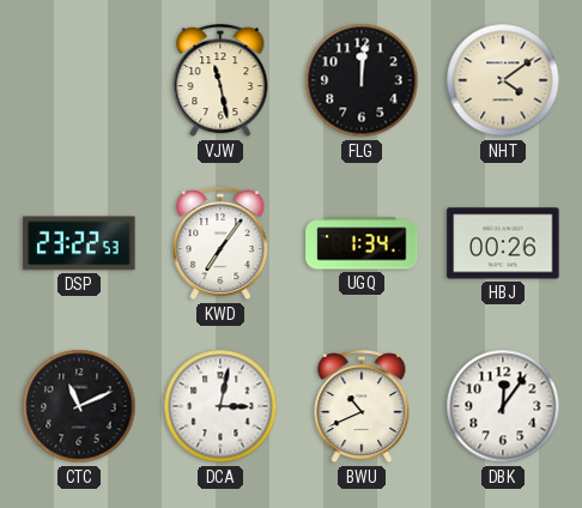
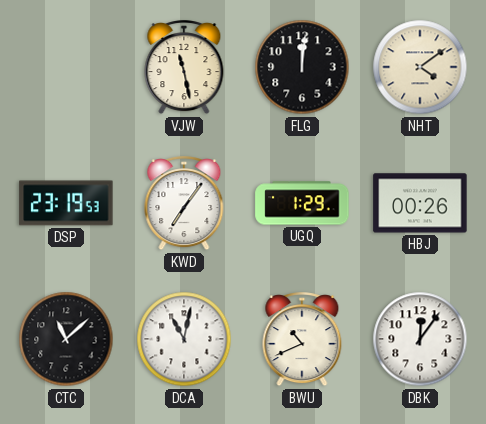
DSP: 23:22 -> 23:19 (66, 203)
UGQ: 1:34 -> 1:29 (302, 203)
CTC: 11:11 -> 11:08 (66, 339)
DCA: 3:02 -> 11:02 (184, 339)
